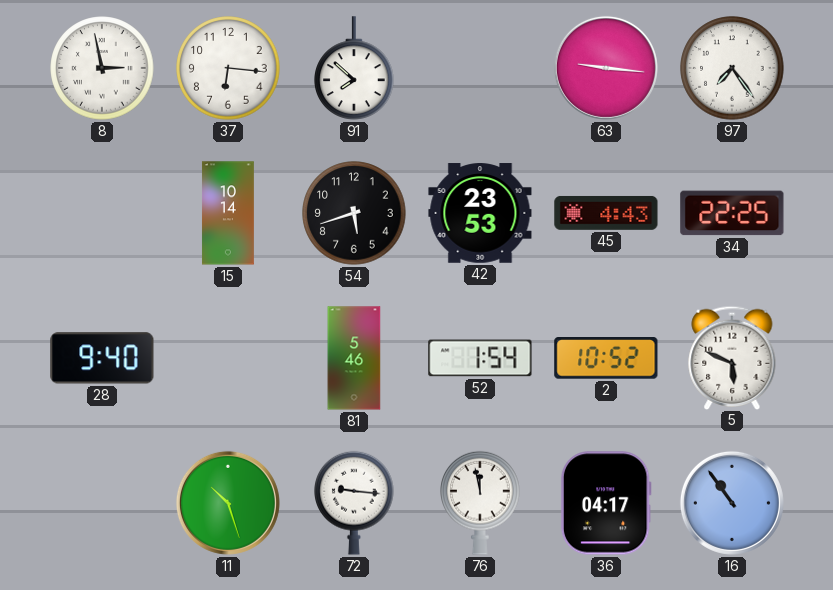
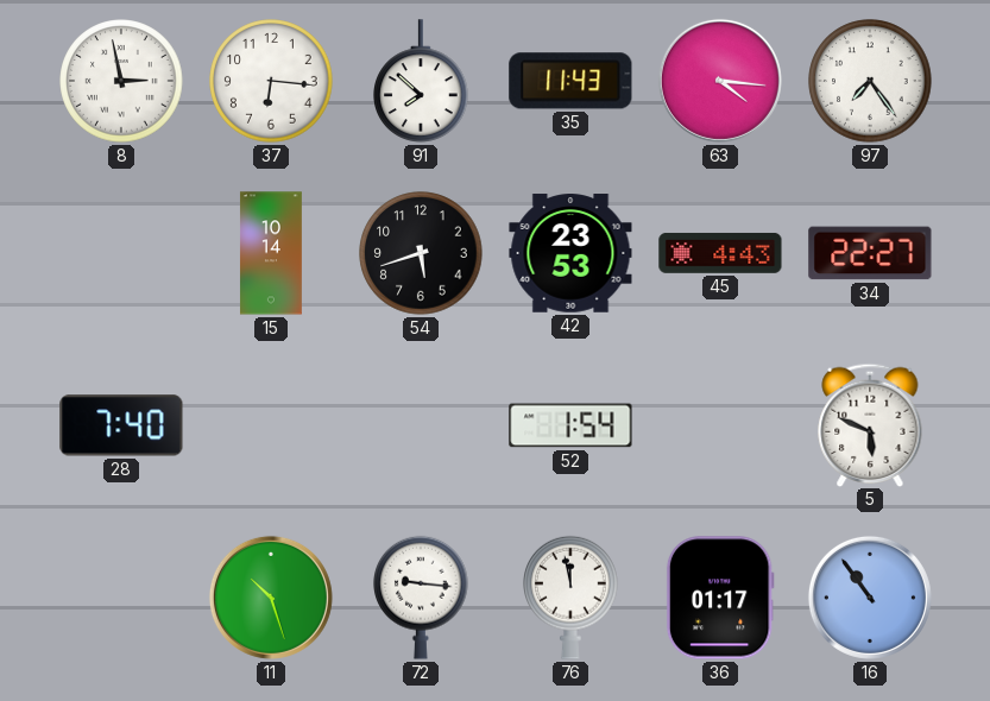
35: none -> 11:43 (570, 81)
63: 9:16 -> 4:16 (720, 81)
34: 22:25 -> 22:27 (870, 253)
28: 9:40 -> 7:40 (121, 425)
81: 5:46 -> none (354, 358)
2: 10:52 -> none (606, 358)
36: 04:17 -> 01:17 (720, 598)
